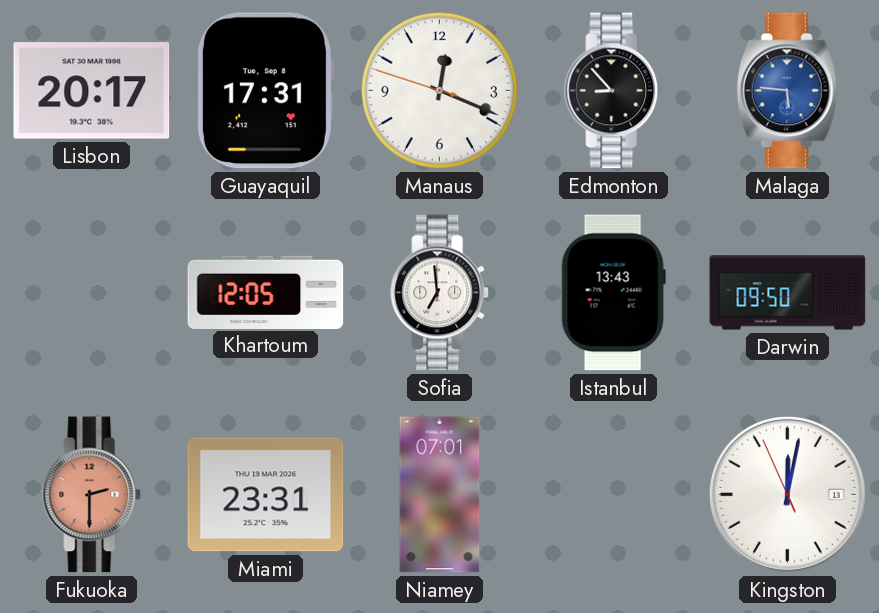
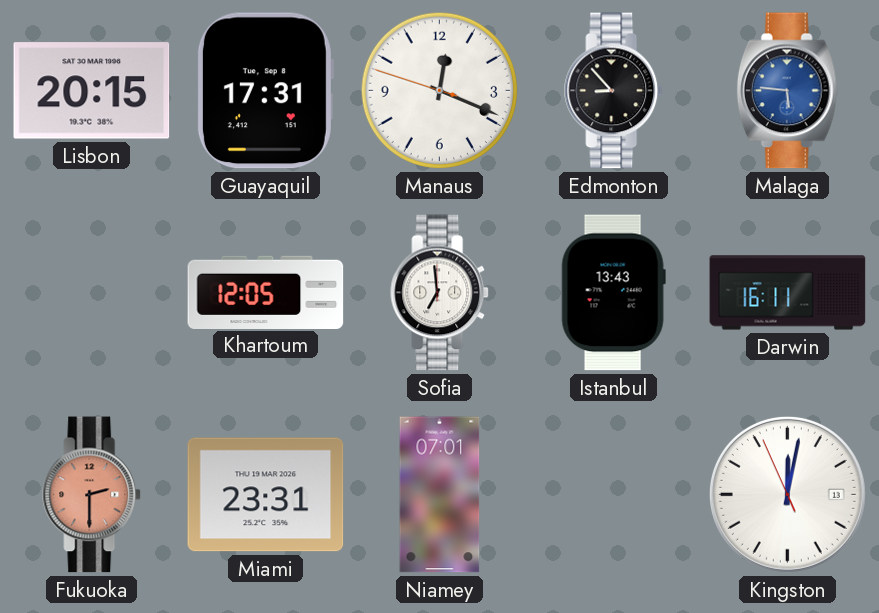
Lisbon: 20:17 -> 20:15 (92, 91)
Darwin: 09:50 -> 16:11 (788, 293)
